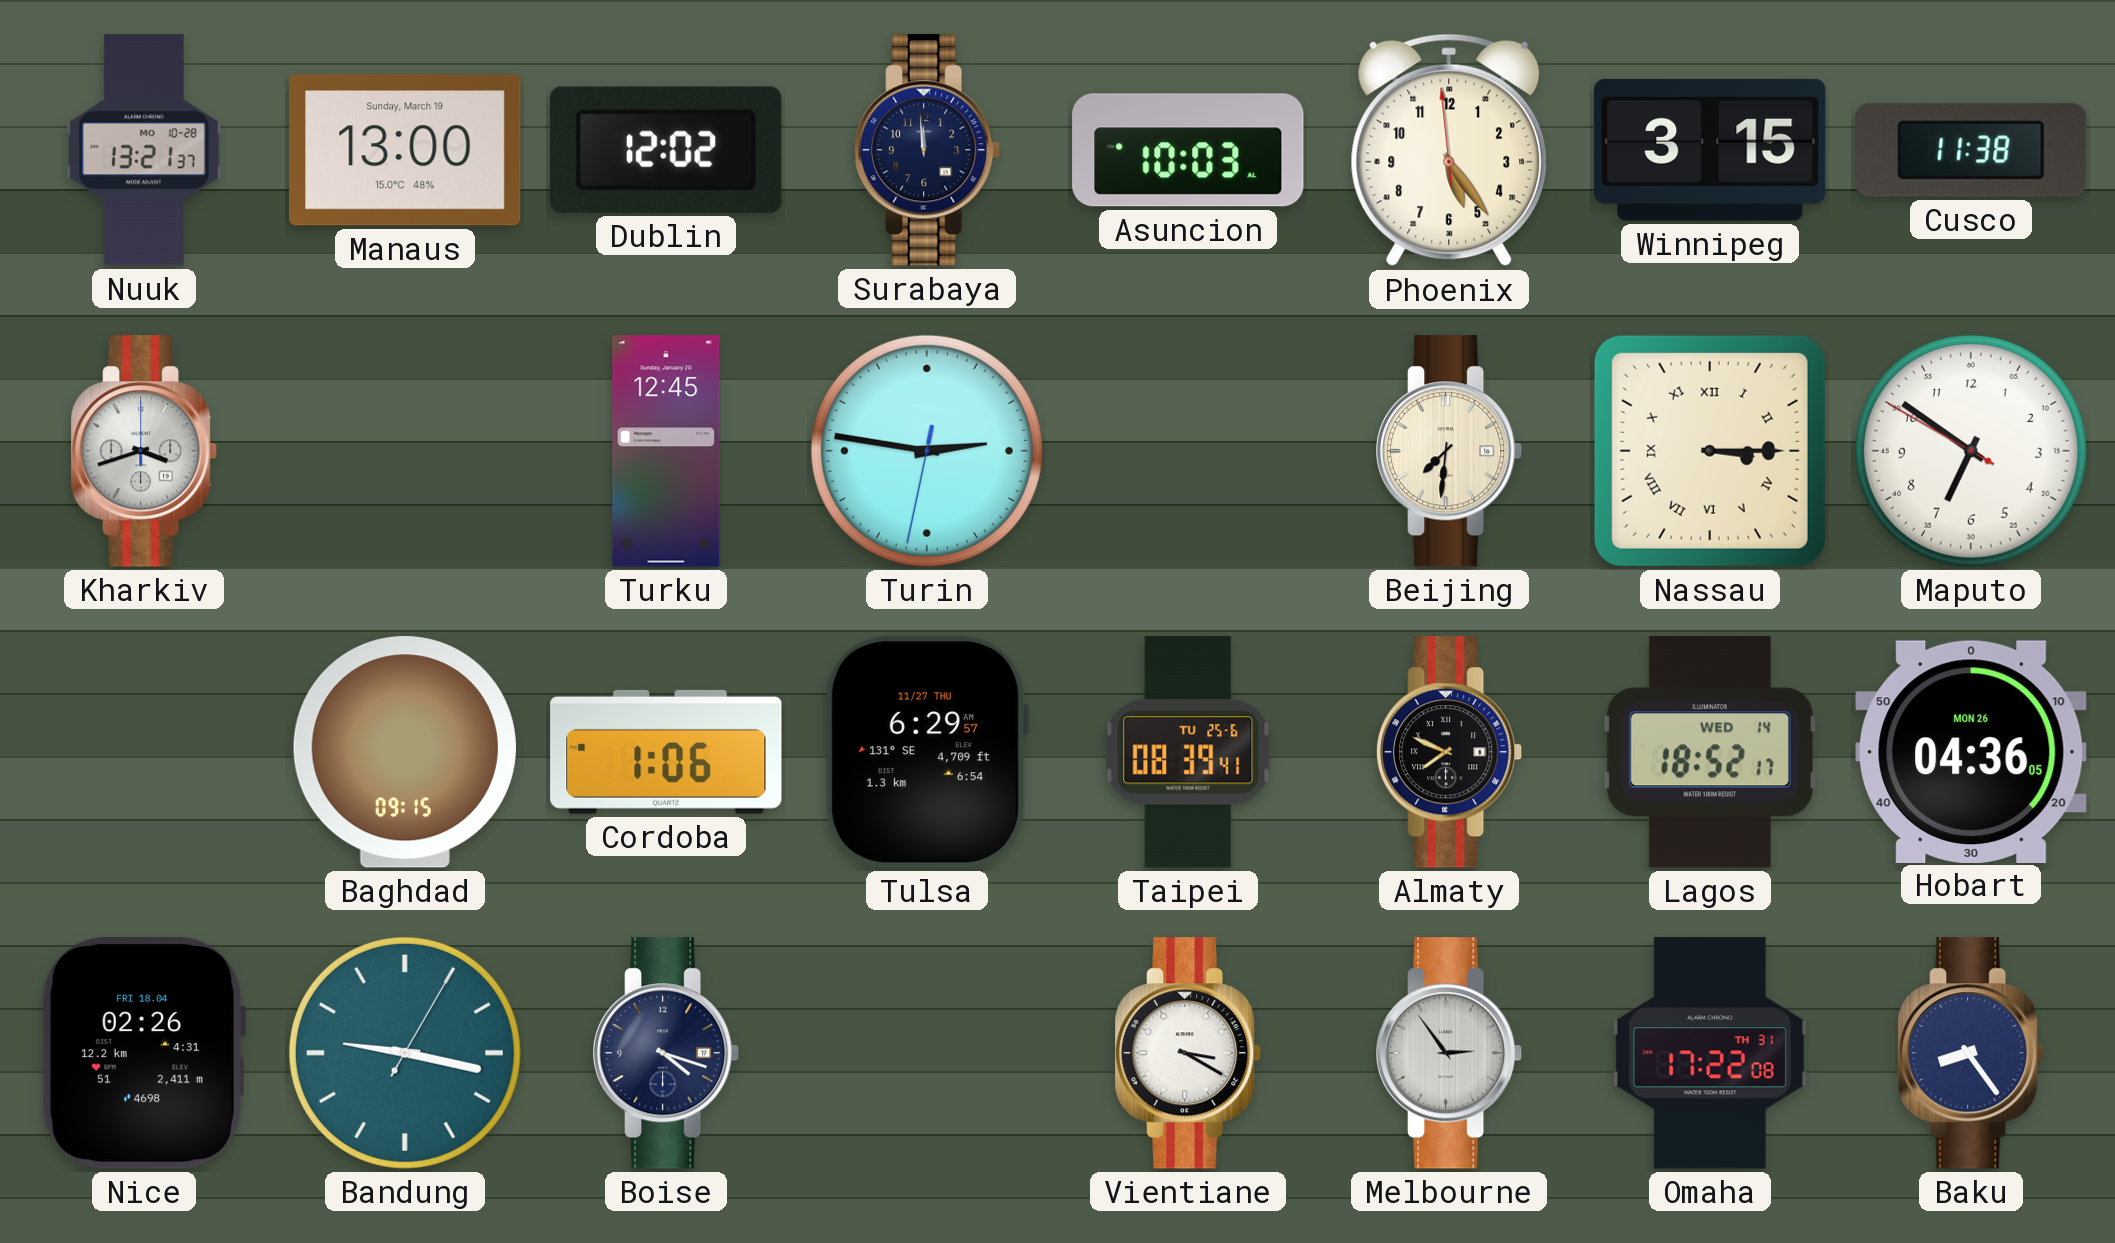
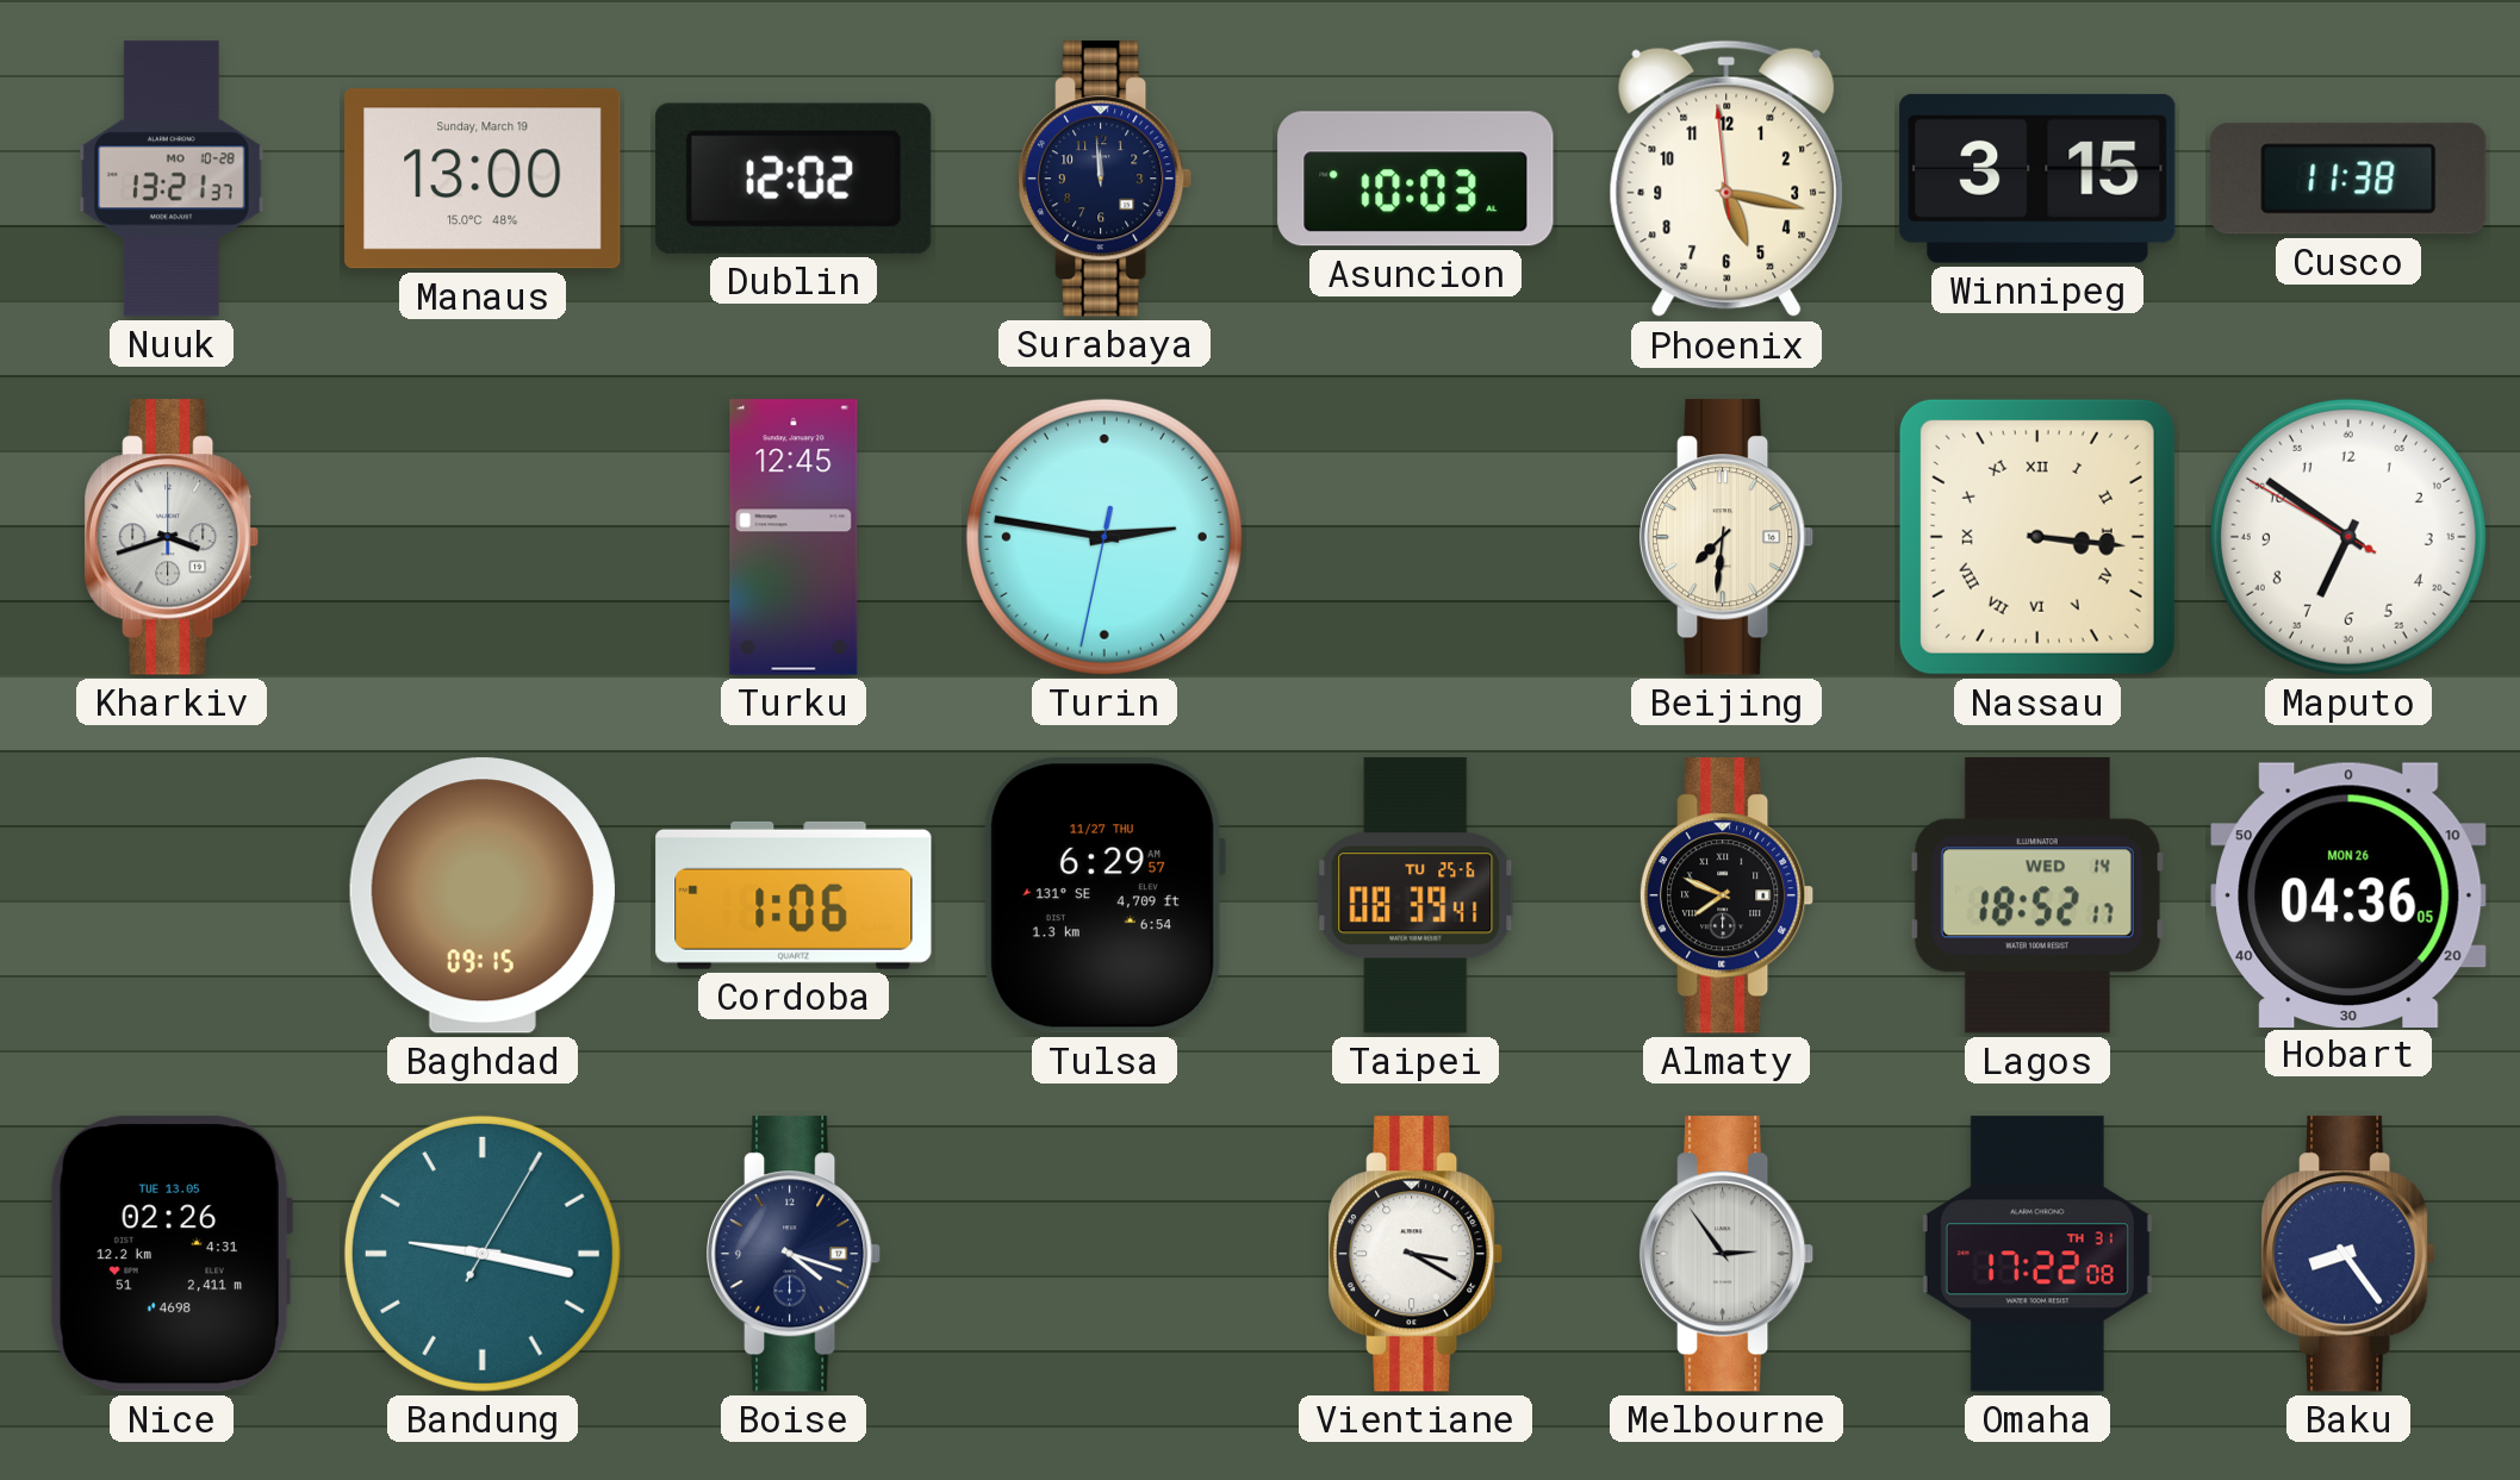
Phoenix: 5:23 -> 5:16 (1726, 179)
Nassau: 3:15 -> 3:16 (2037, 537)
Nice date: FRI 18.04 -> TUE 13.05 (170, 1254)
